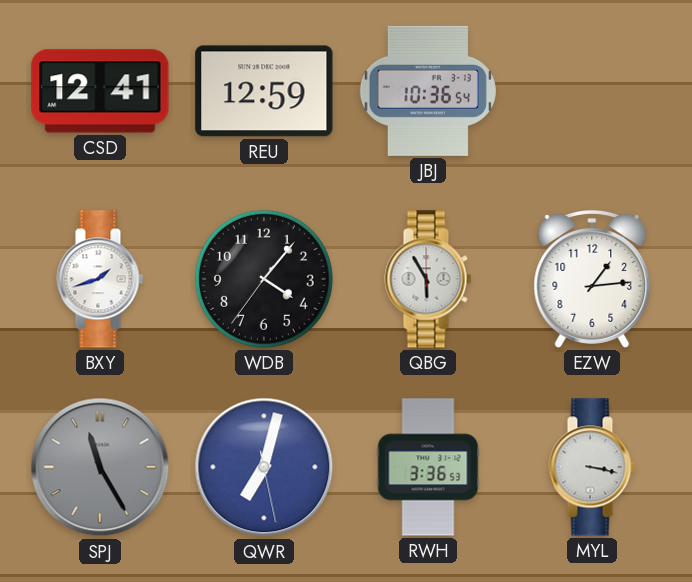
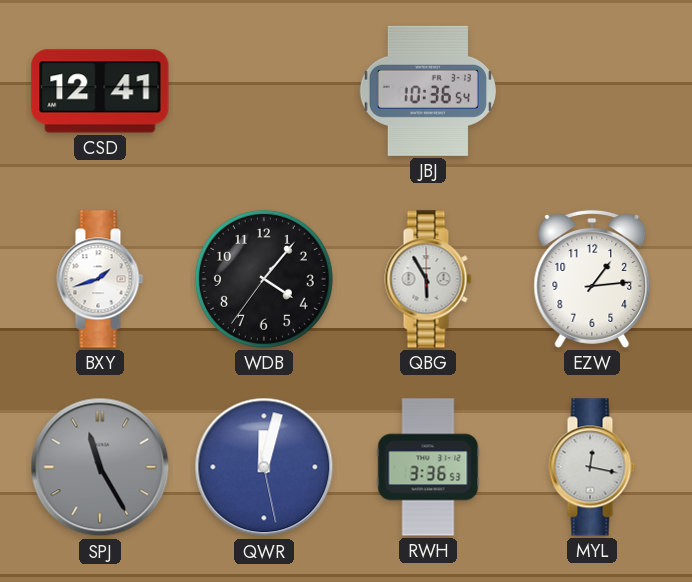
REU: 12:59 -> none (264, 91)
QWR: 7:02 -> 12:02 (264, 467)
MYL: 3:17 -> 12:17 (592, 467)
